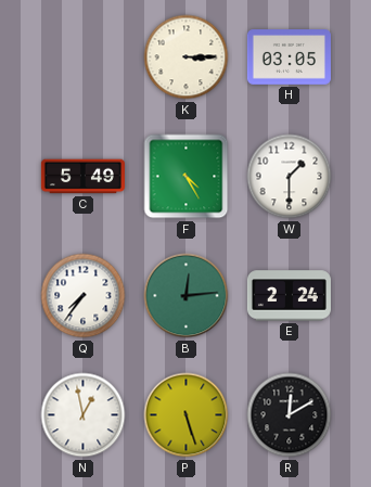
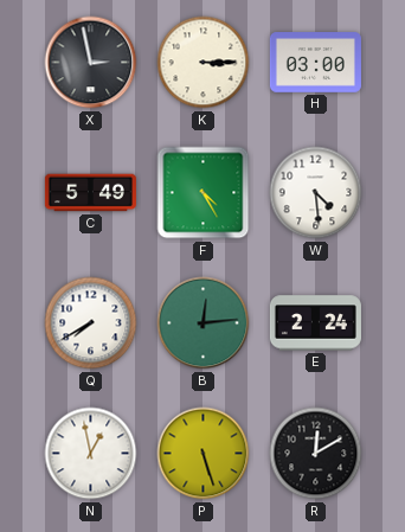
X: none -> 2:58 (91, 63)
H: 03:05 -> 03:00 (315, 63)
W: 1:30 -> 4:29 (316, 193)
Q: 7:36 -> 7:40 (91, 323)
